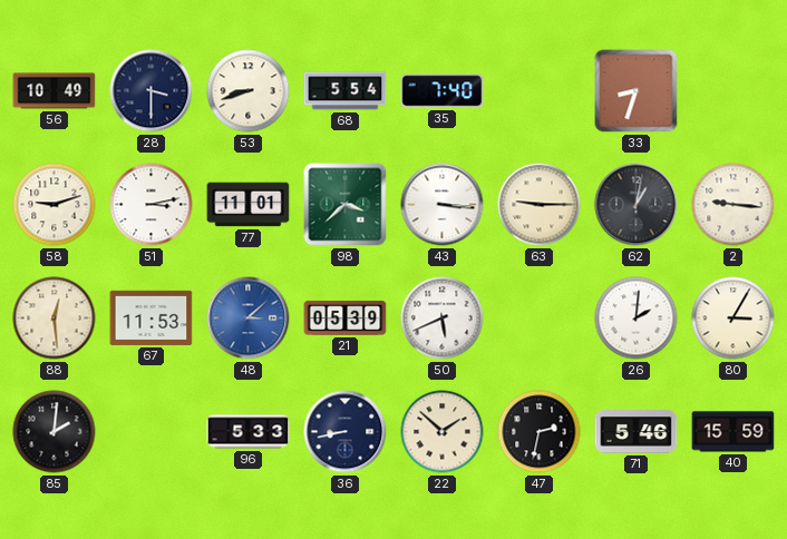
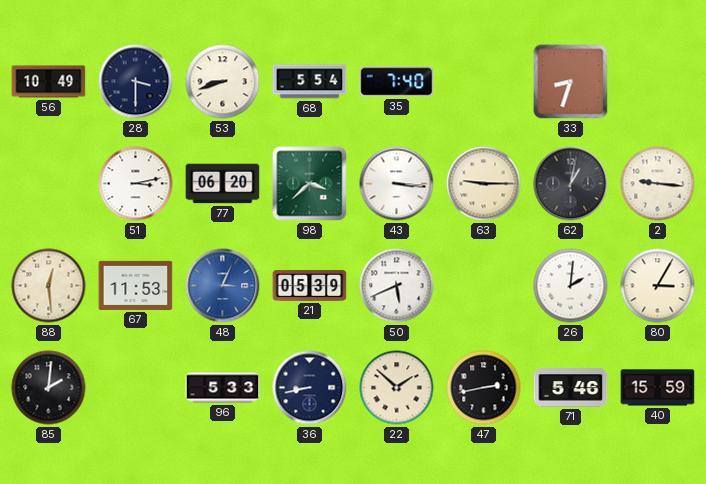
58: 9:12 -> none (55, 205)
77: 11:01 -> 06:20 (223, 184)
48: 3:08 -> 3:04 (223, 286)
47: 2:32 -> 2:43 (484, 388)
